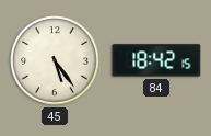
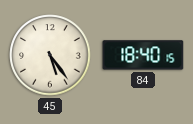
84: 18:42 -> 18:40 (143, 55)
